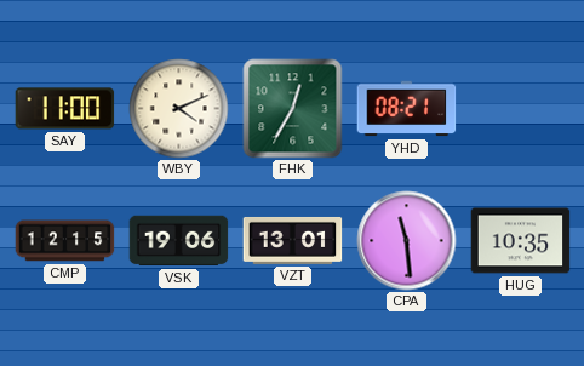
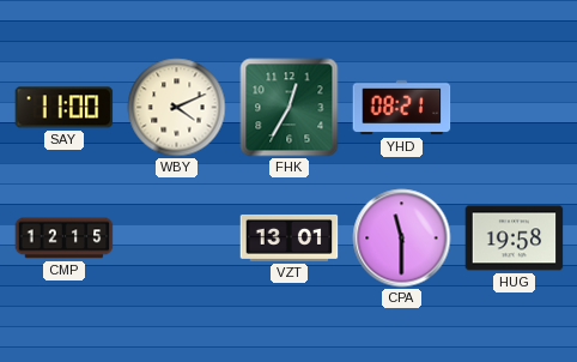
VSK: 19:06 -> none (179, 241)
CPA: 11:29 -> 11:30 (402, 239)
HUG: 10:35 -> 19:58 (515, 239)
